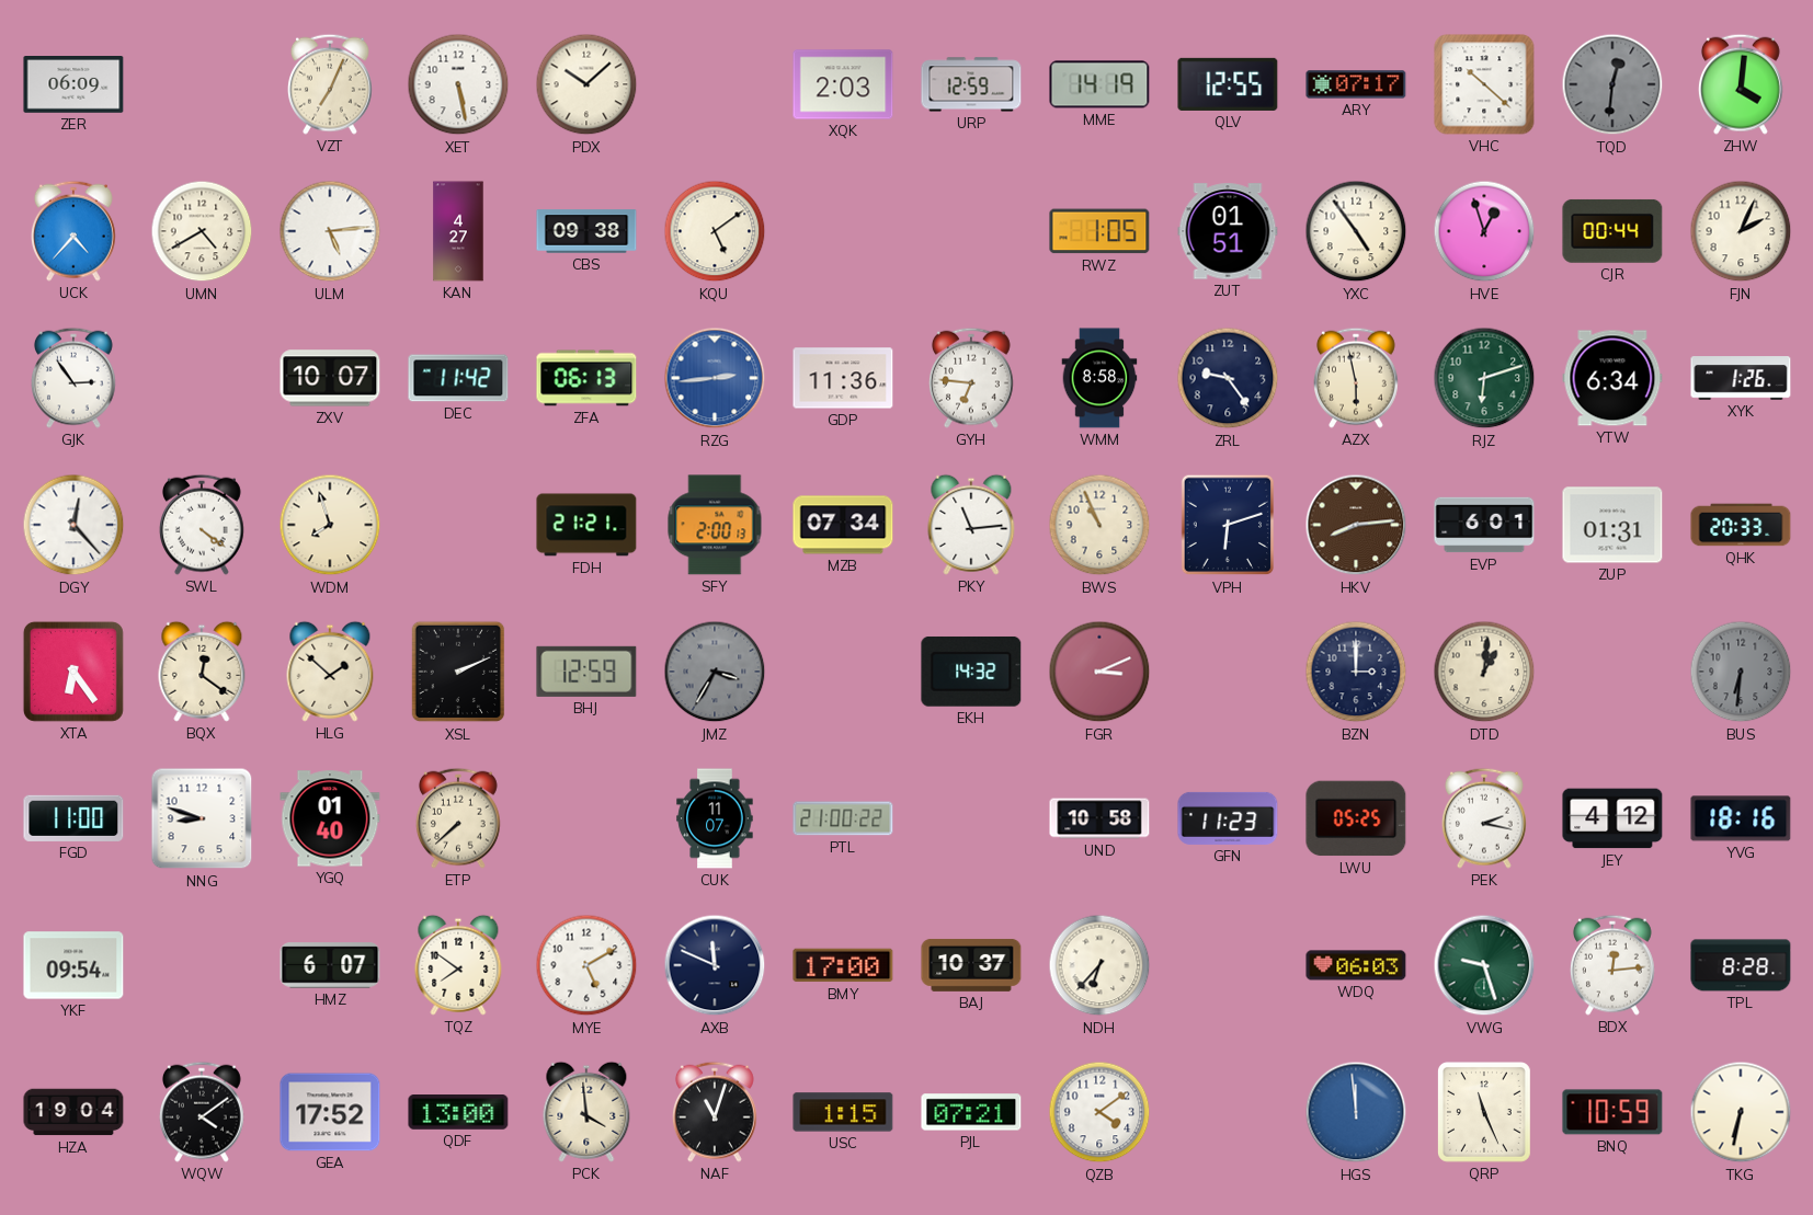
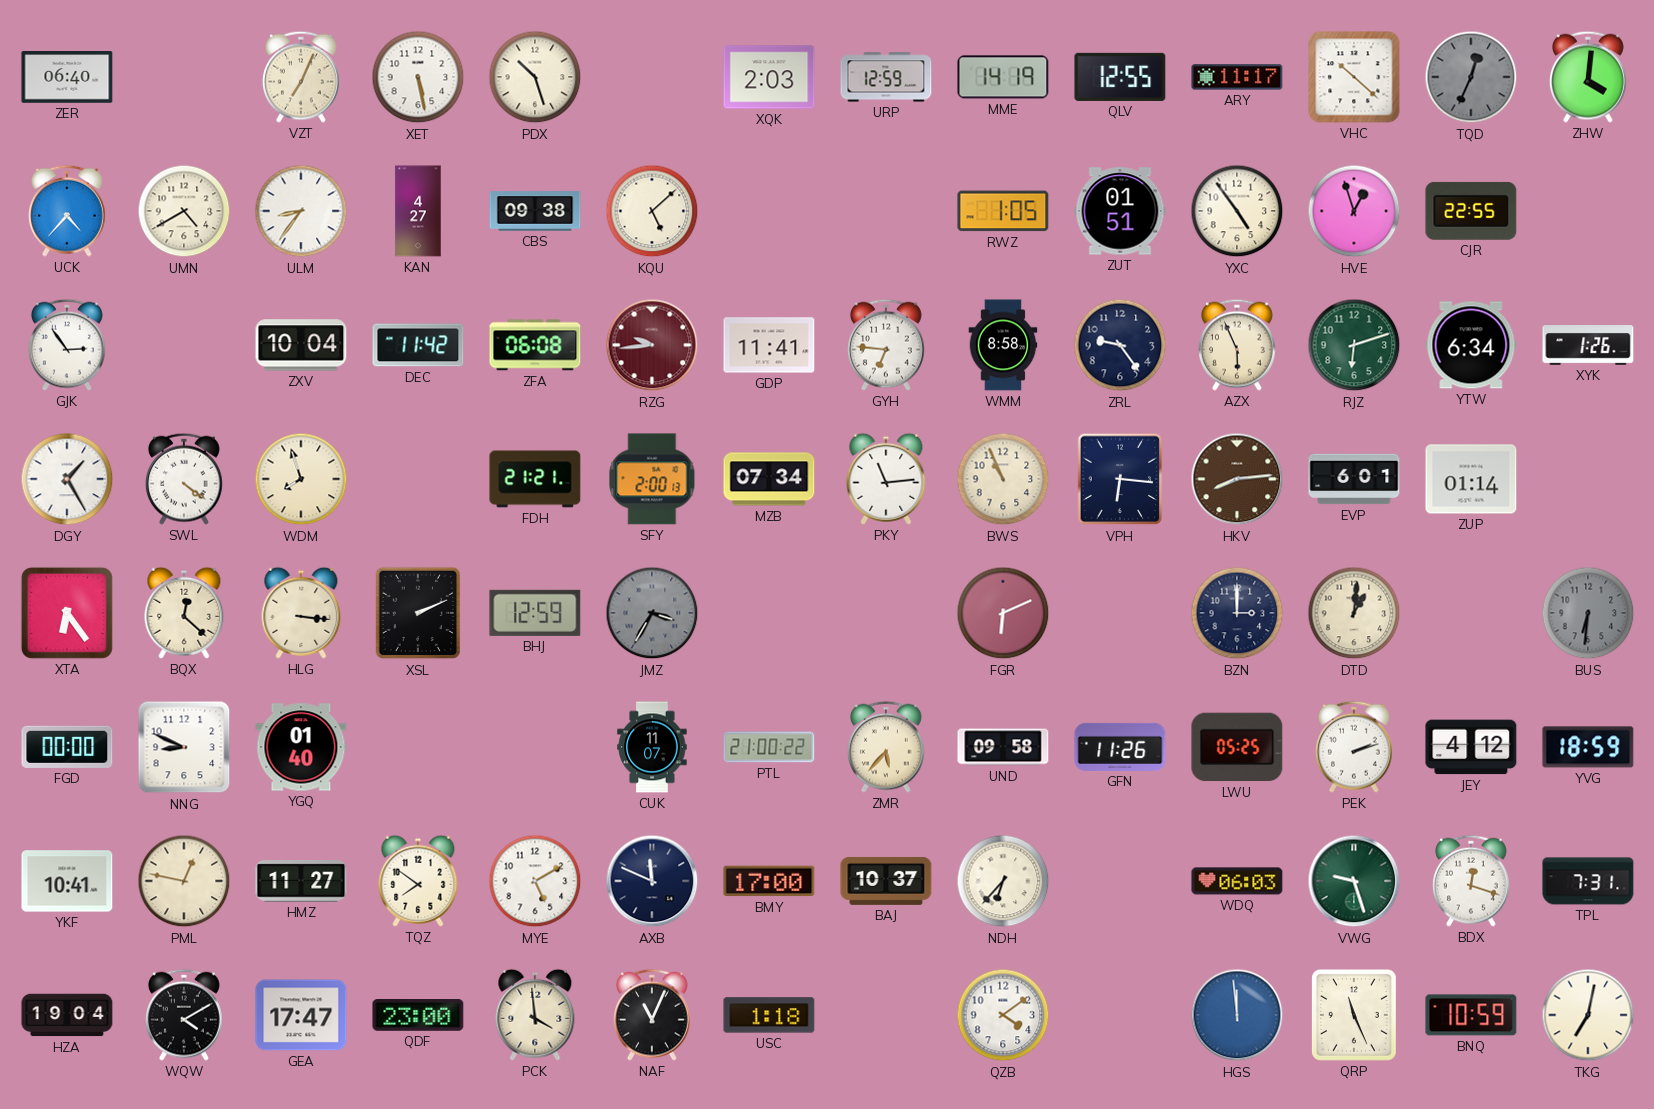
ZER: 06:09 -> 06:40 (67, 78)
PDX: 10:08 -> 10:27 (535, 77)
ARY: 07:17 -> 11:17 (1237, 77)
TQD: 12:31 -> 12:34 (1471, 77)
ULM: 5:14 -> 8:36 (301, 211)
KQU: 5:09 -> 5:08 (652, 211)
CJR: 00:44 -> 22:55 (1471, 211)
FJN: 2:04 -> none (1741, 231)
ZXV: 10:07 -> 10:04 (301, 345)
ZFA: 06:13 -> 06:08 (535, 345)
RZG: 2:44 -> 9:44 (652, 345)
RZG dial: blue -> burgundy (652, 345)
GDP: 11:36 -> 11:41 (769, 345)
AZX: 5:58 -> 5:56 (1238, 345)
DGY: 12:23 -> 1:25 (67, 479)
VPH: 6:12 -> 6:16 (1120, 479)
ZUP: 01:31 -> 01:14 (1471, 479)
QHK: 20:33 -> none (1741, 525)
BQX: 12:21 -> 12:22 (184, 613)
HLG: 1:52 -> 3:16 (301, 613)
EKH: 14:32 -> none (971, 672)
FGR: 3:11 -> 6:11 (1003, 613)
FGD: 11:00 -> 00:00 (67, 747)
NNG: 8:48 -> 8:49 (184, 747)
ETP: 7:38 -> none (459, 818)
ZMR: none -> 5:37 (887, 747)
UND: 10:58 -> 09:58 (1003, 747)
GFN: 11:23 -> 11:26 (1120, 747)
PEK: 2:17 -> 2:12 (1355, 747)
YVG: 18:16 -> 18:59 (1588, 747)
YKF: 09:54 -> 10:41 (67, 881)
PML: none -> 12:47 (184, 881)
HMZ: 6:07 -> 11:27 (301, 881)
BDX: 12:14 -> 12:18 (1472, 881)
TPL: 8:28 -> 7:31 (1588, 881)
WQW: 4:09 -> 4:10 (185, 1015)
GEA: 17:52 -> 17:47 (301, 1015)
QDF: 13:00 -> 23:00 (418, 1016)
NAF: 11:03 -> 11:04 (653, 1015)
USC: 1:15 -> 1:18 (769, 1015)
PJL: 07:21 -> none (971, 1112)
TKG: 6:32 -> 7:02 (1588, 1015)
